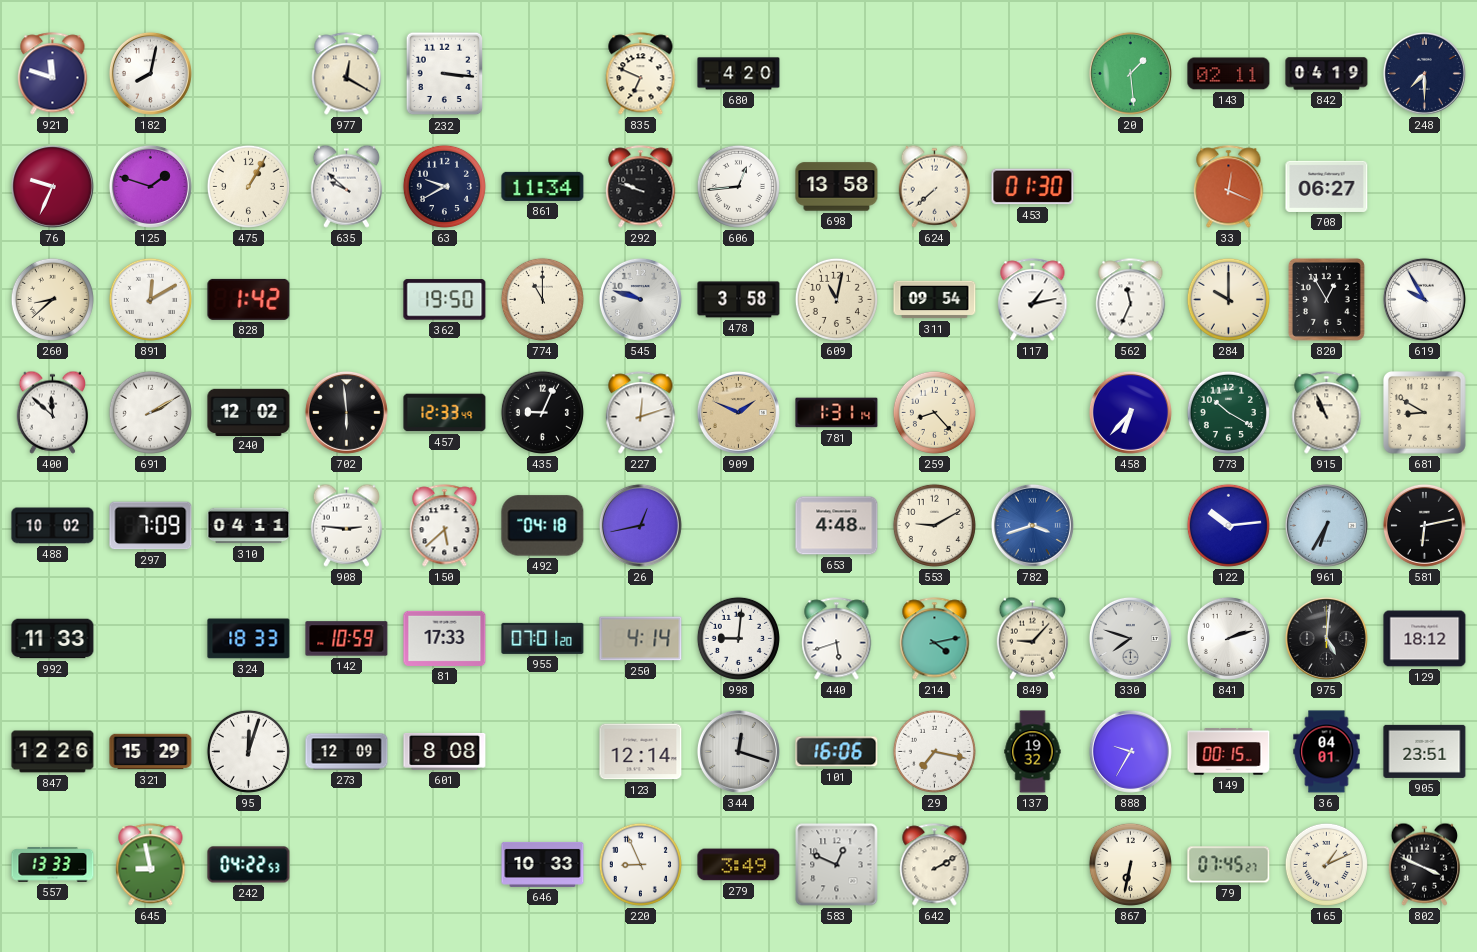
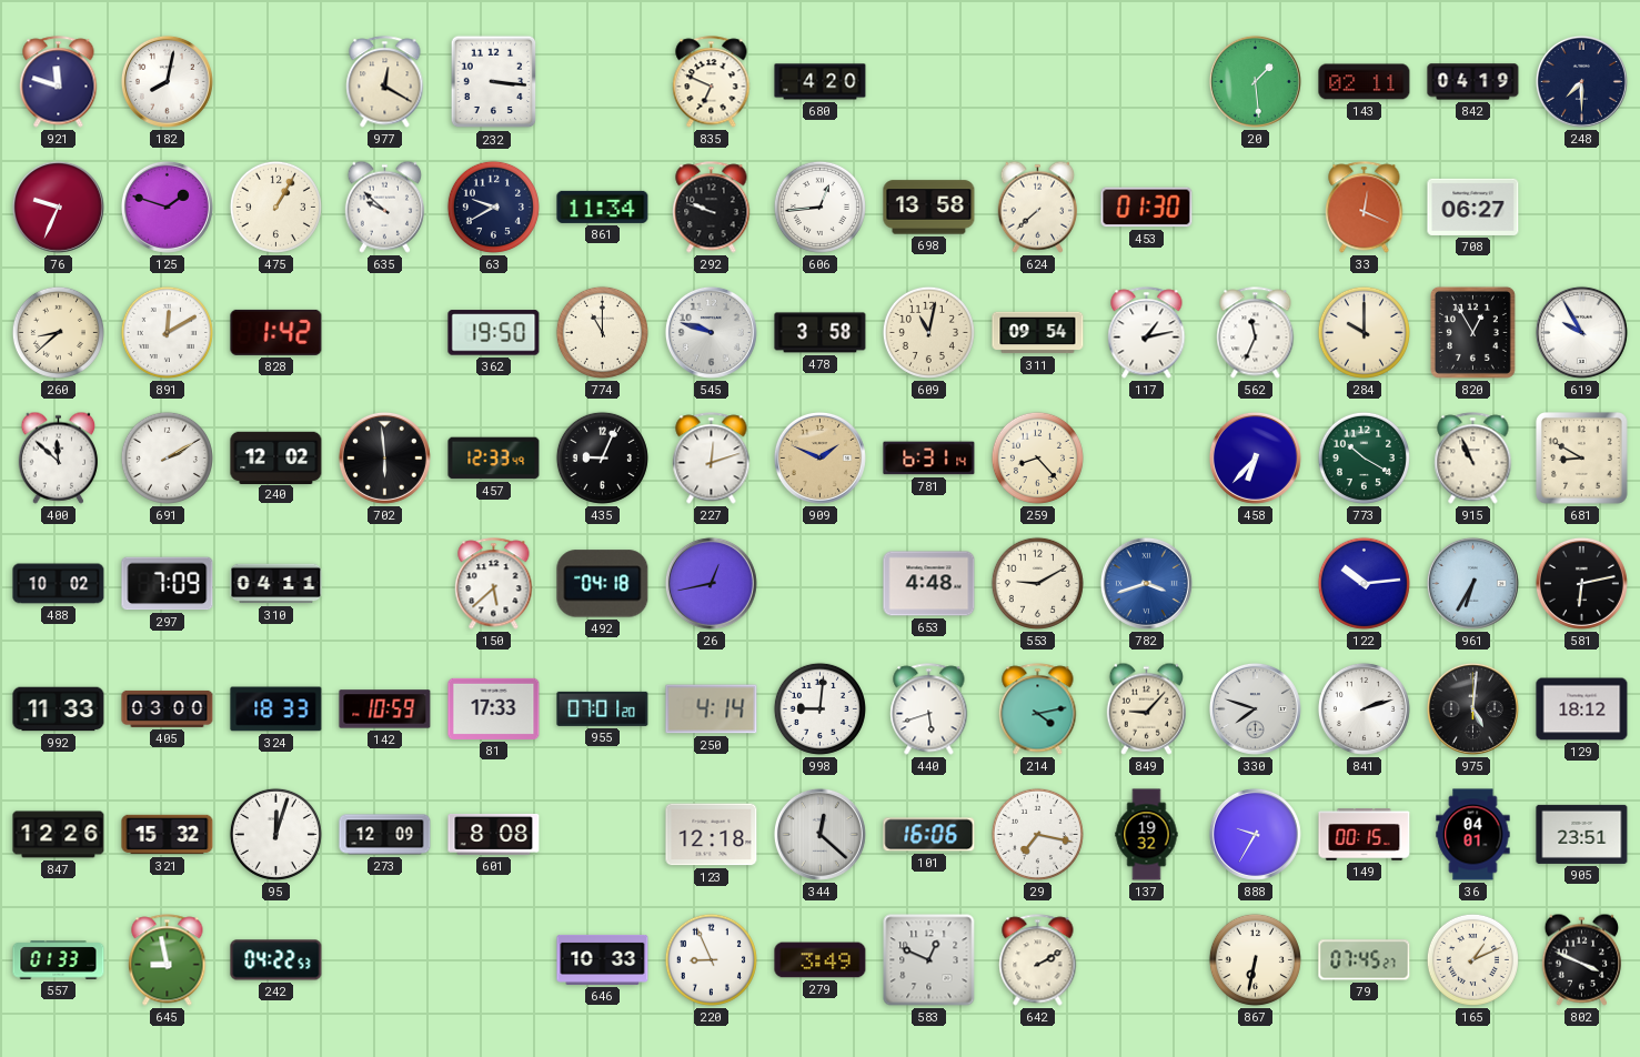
781: 1:31 -> 6:31 (929, 459)
908: 2:46 -> none (346, 525)
405: none -> 03:00 (168, 708)
321: 15:29 -> 15:32 (168, 835)
123: 12:14 -> 12:18 (712, 835)
344: 12:18 -> 12:22 (819, 834)
557: 13:33 -> 01:33 (59, 960)
